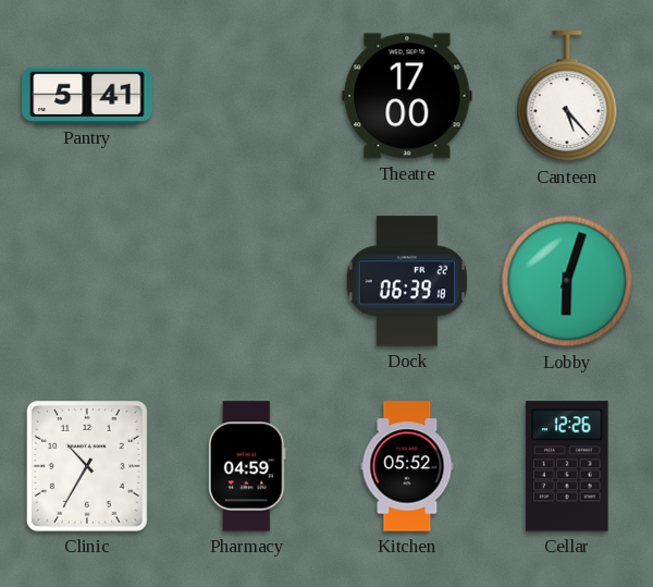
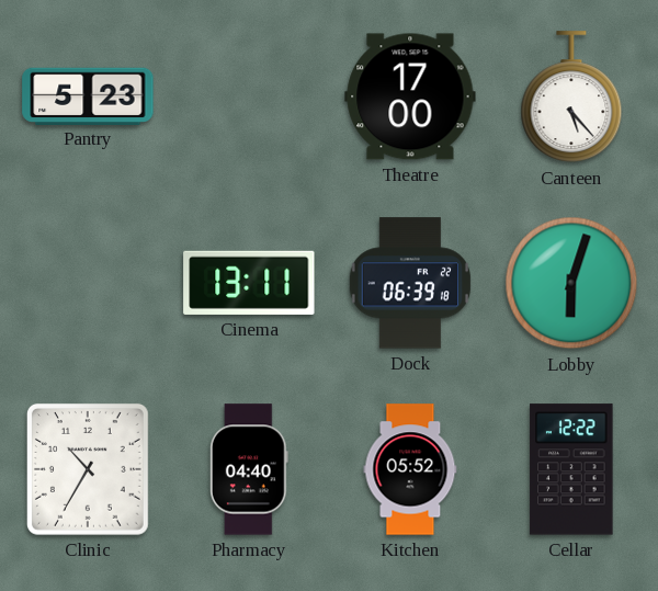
Pantry: 5:41 -> 5:23 (88, 95)
Cinema: none -> 13:11 (249, 283)
Pharmacy: 04:59 -> 04:40 (249, 469)
Cellar: 12:26 -> 12:22 (571, 469)
